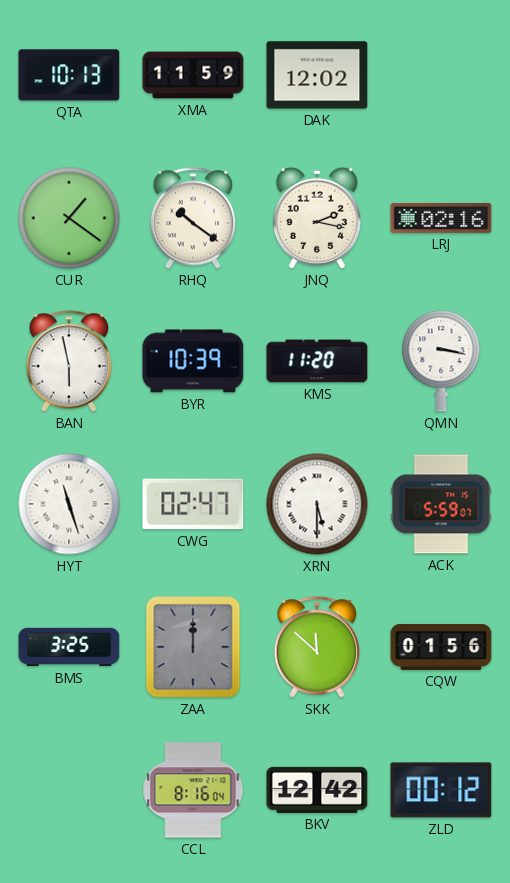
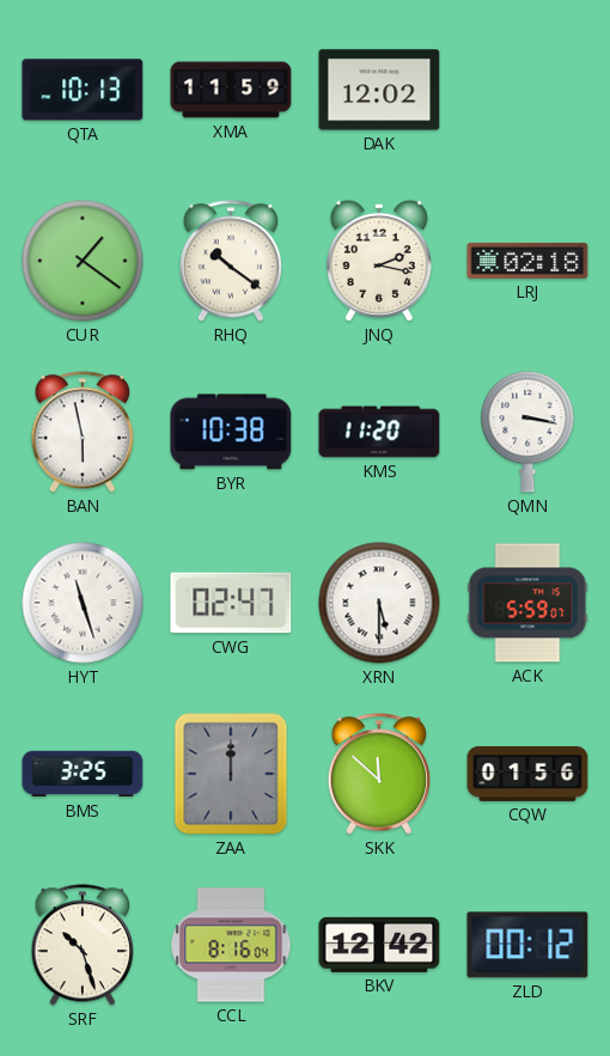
LRJ: 02:16 -> 02:18 (527, 261)
BYR: 10:39 -> 10:38 (231, 432)
SRF: none -> 10:27 (81, 945)
